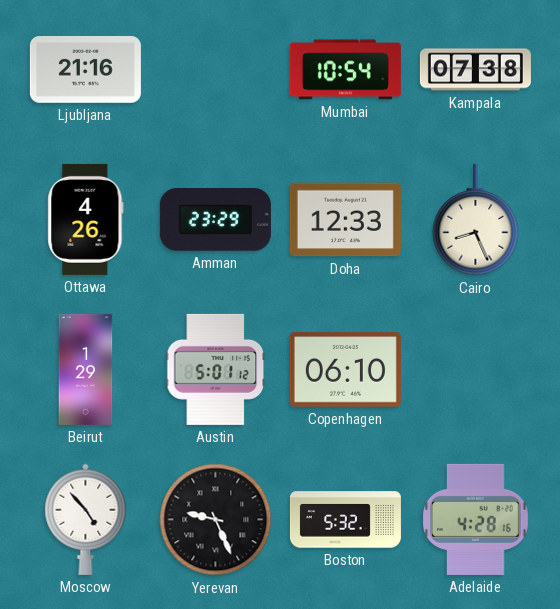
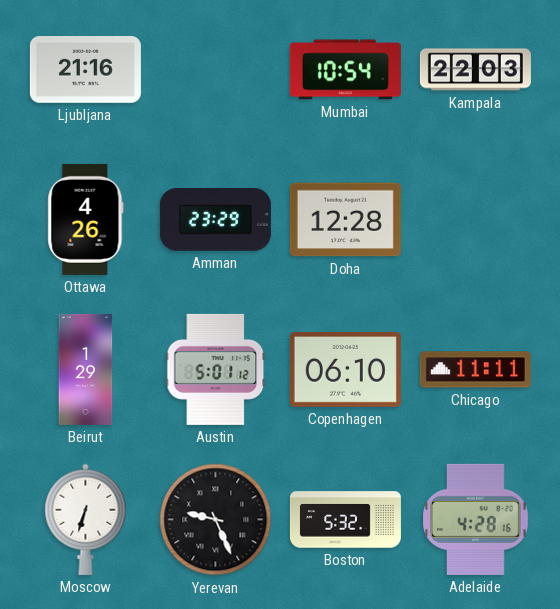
Kampala: 07:38 -> 22:03 (475, 70)
Doha: 12:33 -> 12:28 (345, 220)
Cairo: 8:26 -> none (476, 220)
Chicago: none -> 11:11 (475, 370)
Moscow: 4:53 -> 6:33 (86, 519)
